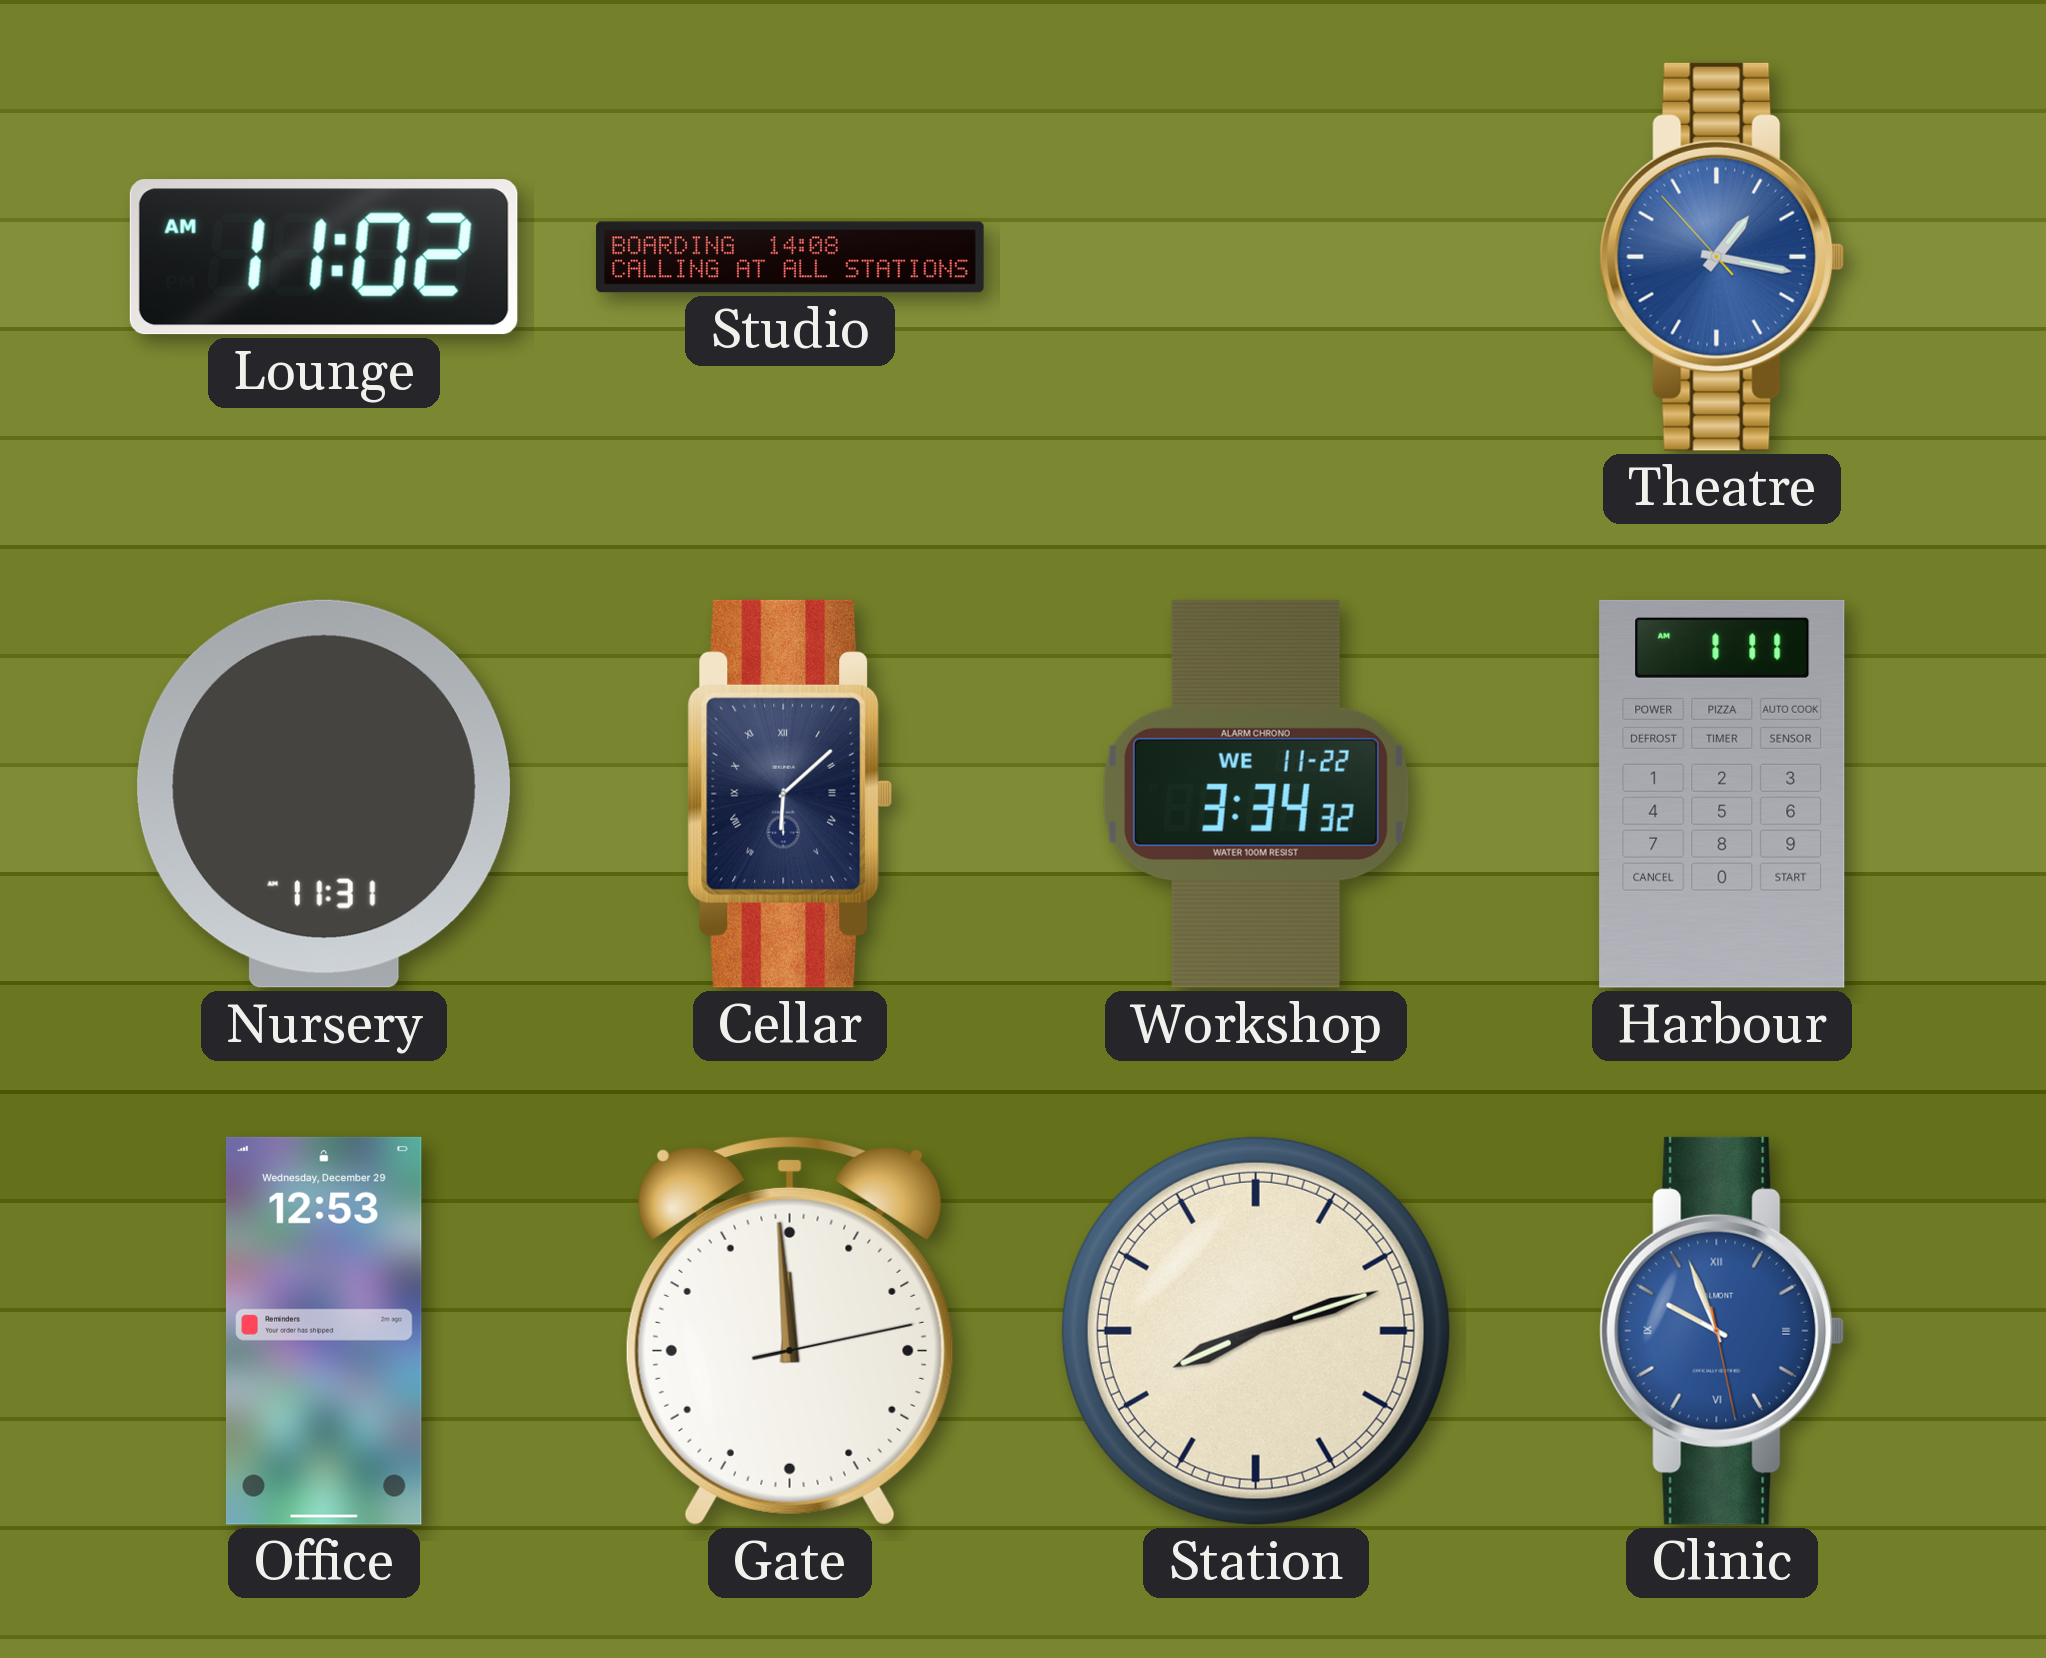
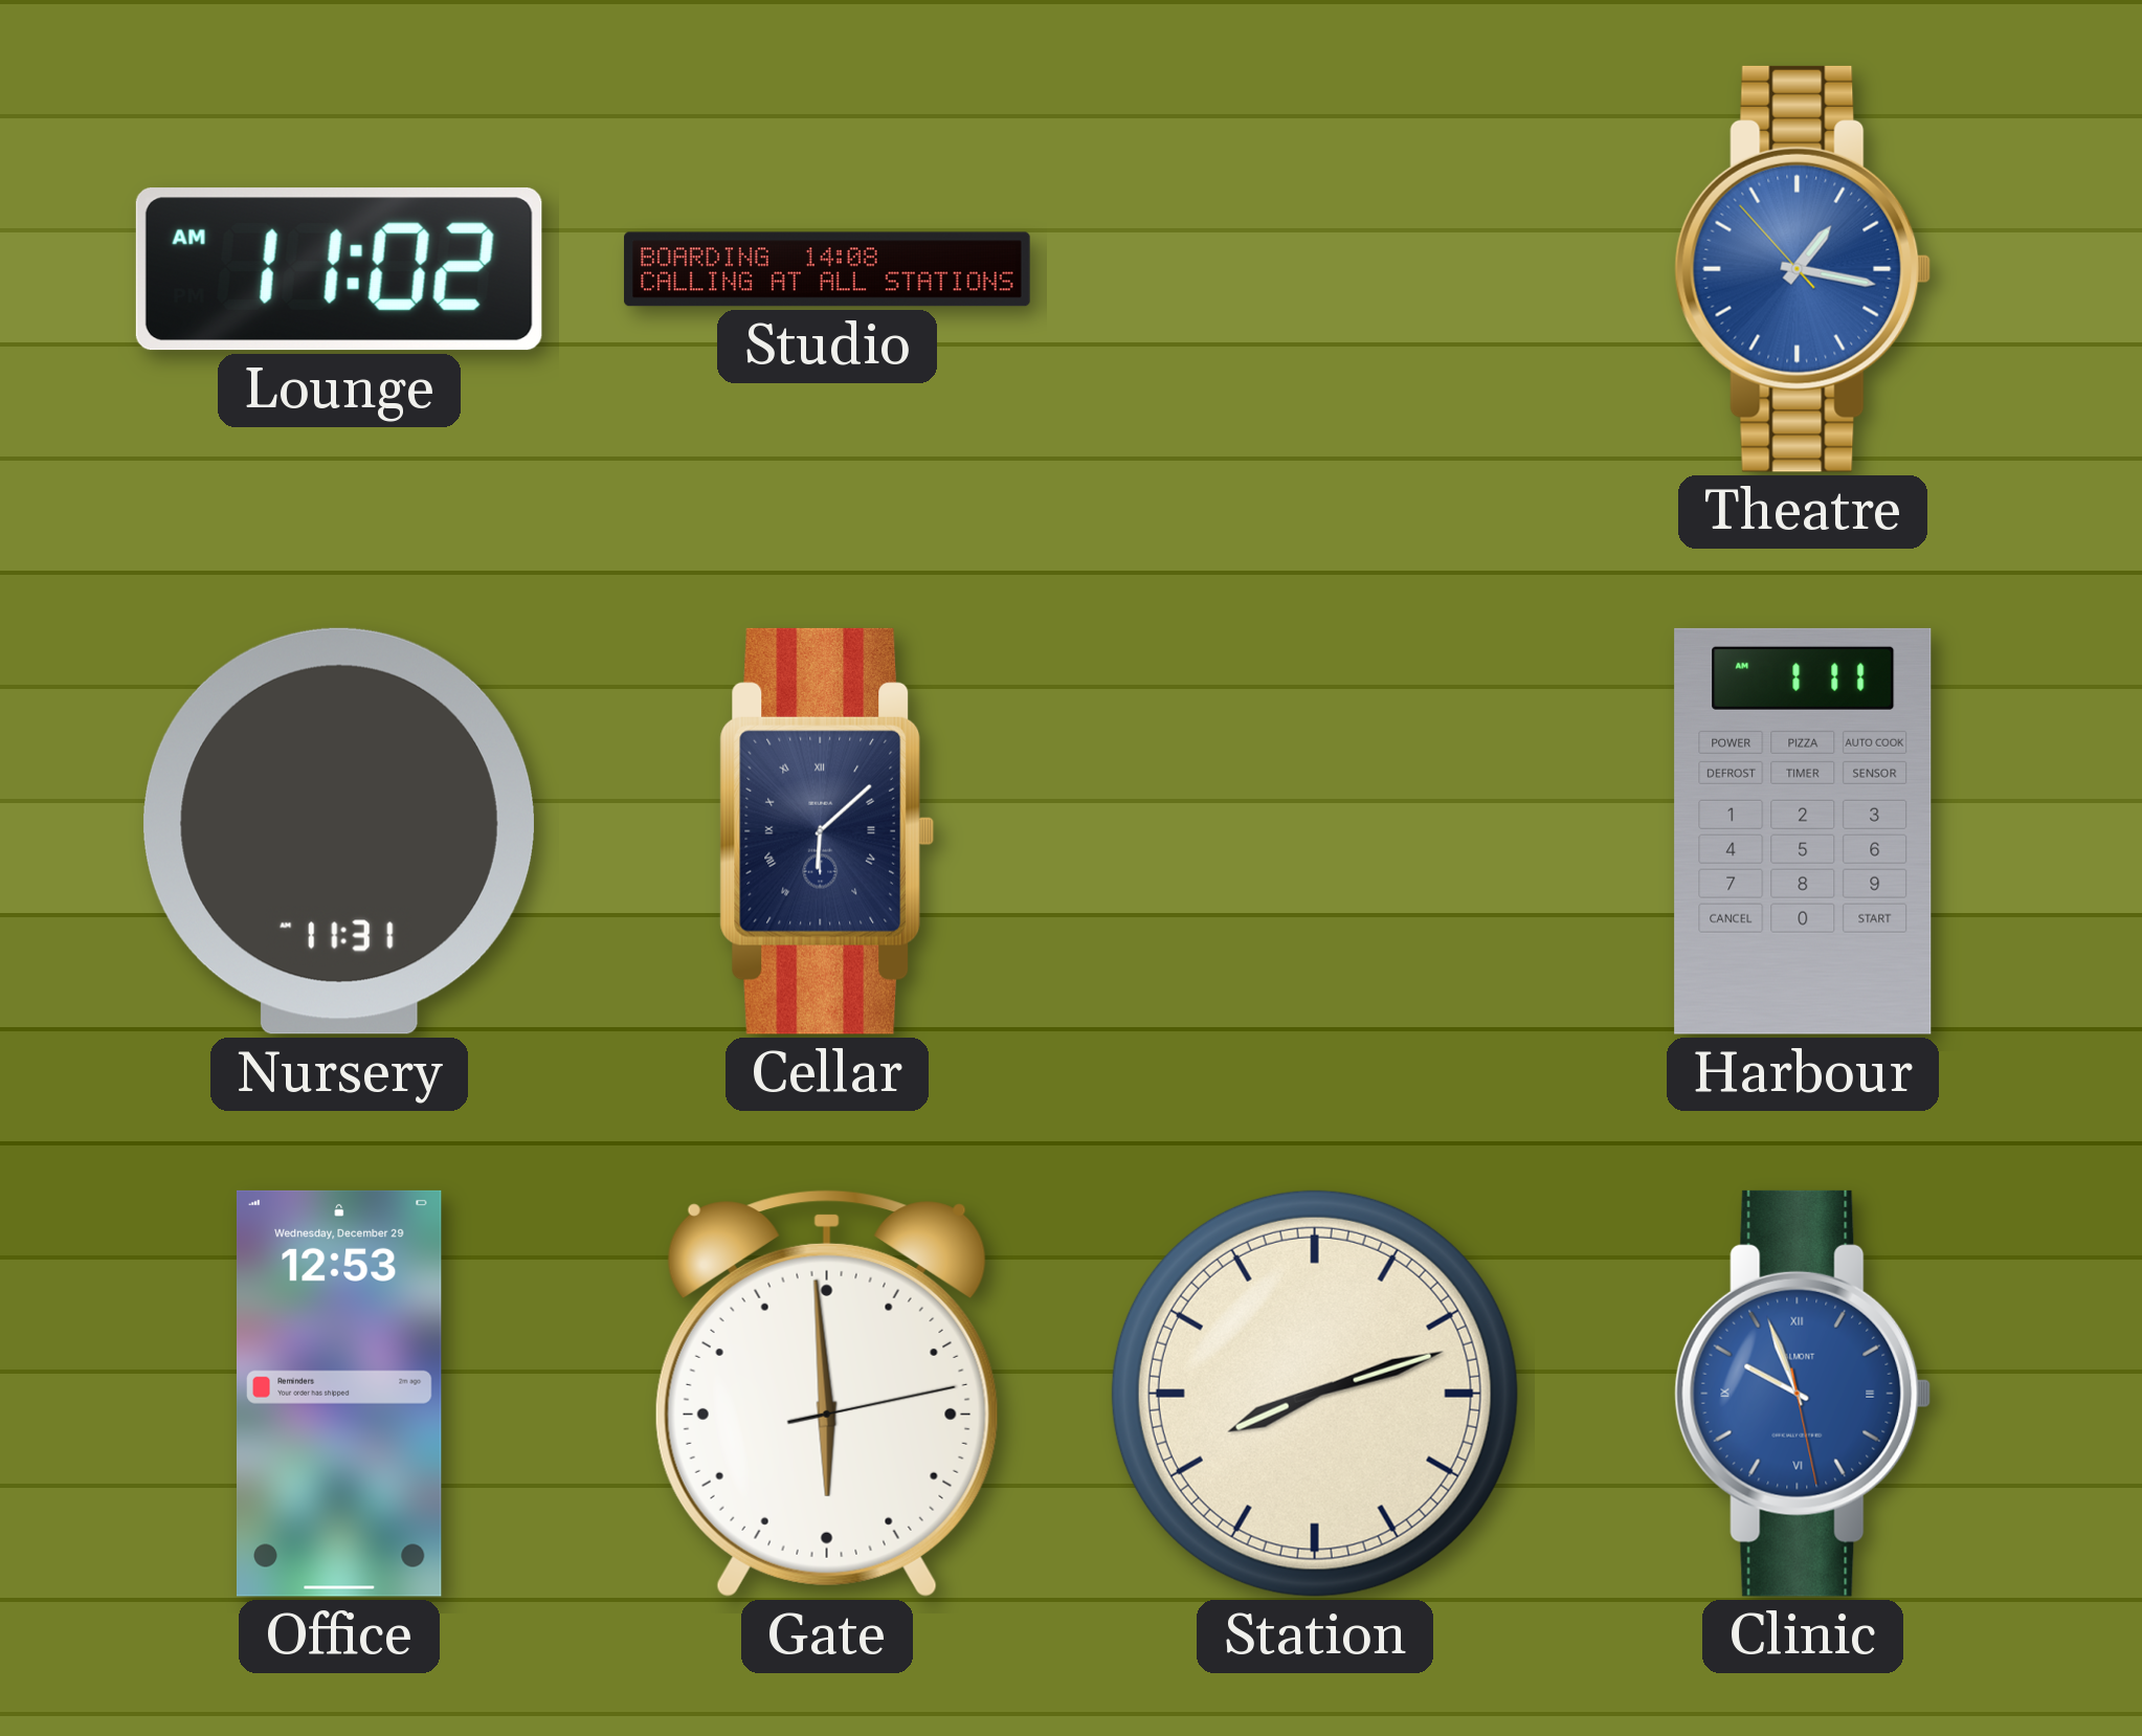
Workshop: 3:34 -> none (1256, 794)
Gate: 11:59 -> 5:59 (827, 1394)
